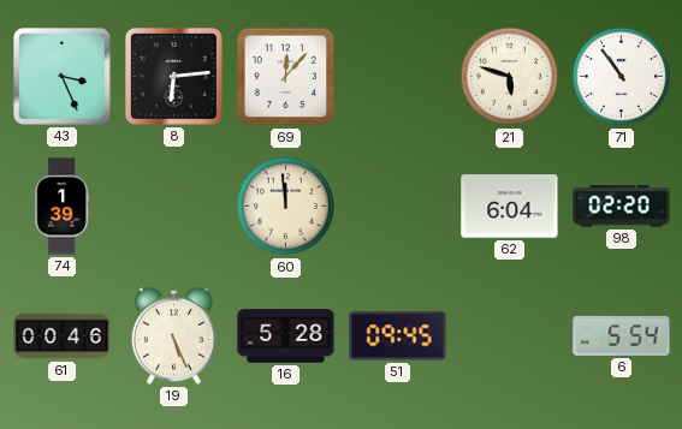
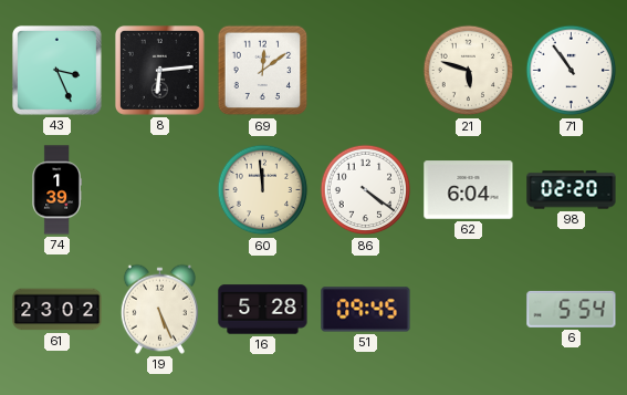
69: 12:07 -> 12:09 (263, 71)
86: none -> 4:21 (366, 190)
61: 00:46 -> 23:02 (58, 310)
